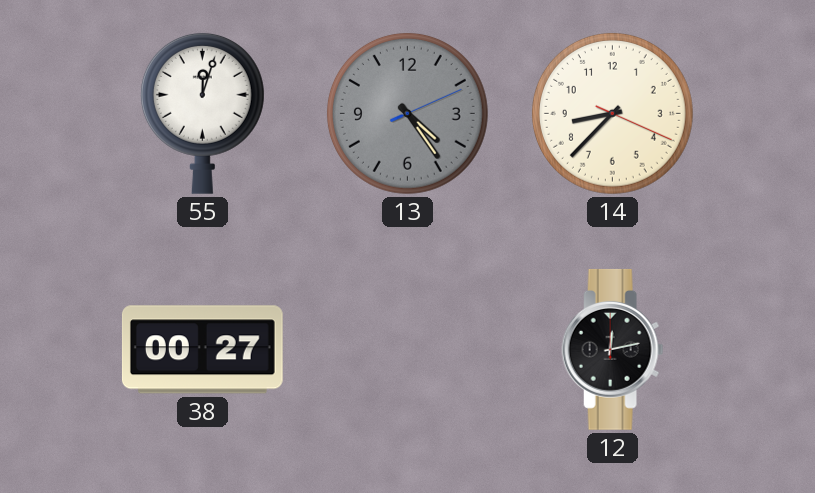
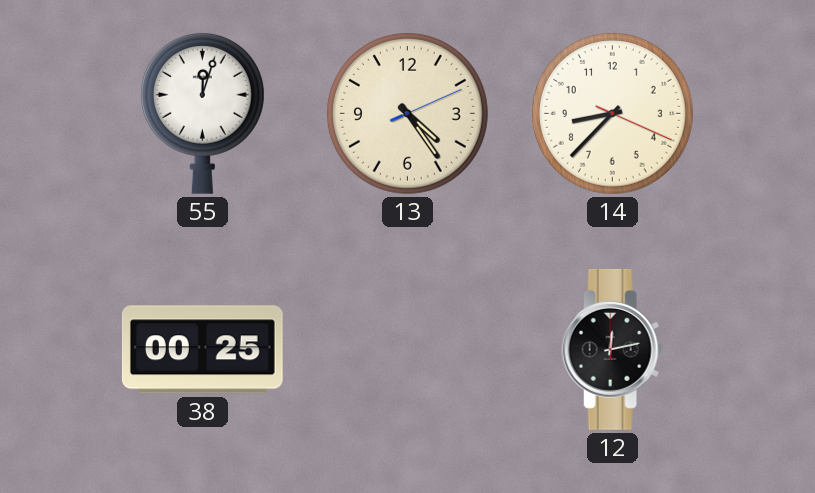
13 dial: grey -> cream (407, 113)
38: 00:27 -> 00:25 (202, 350)
